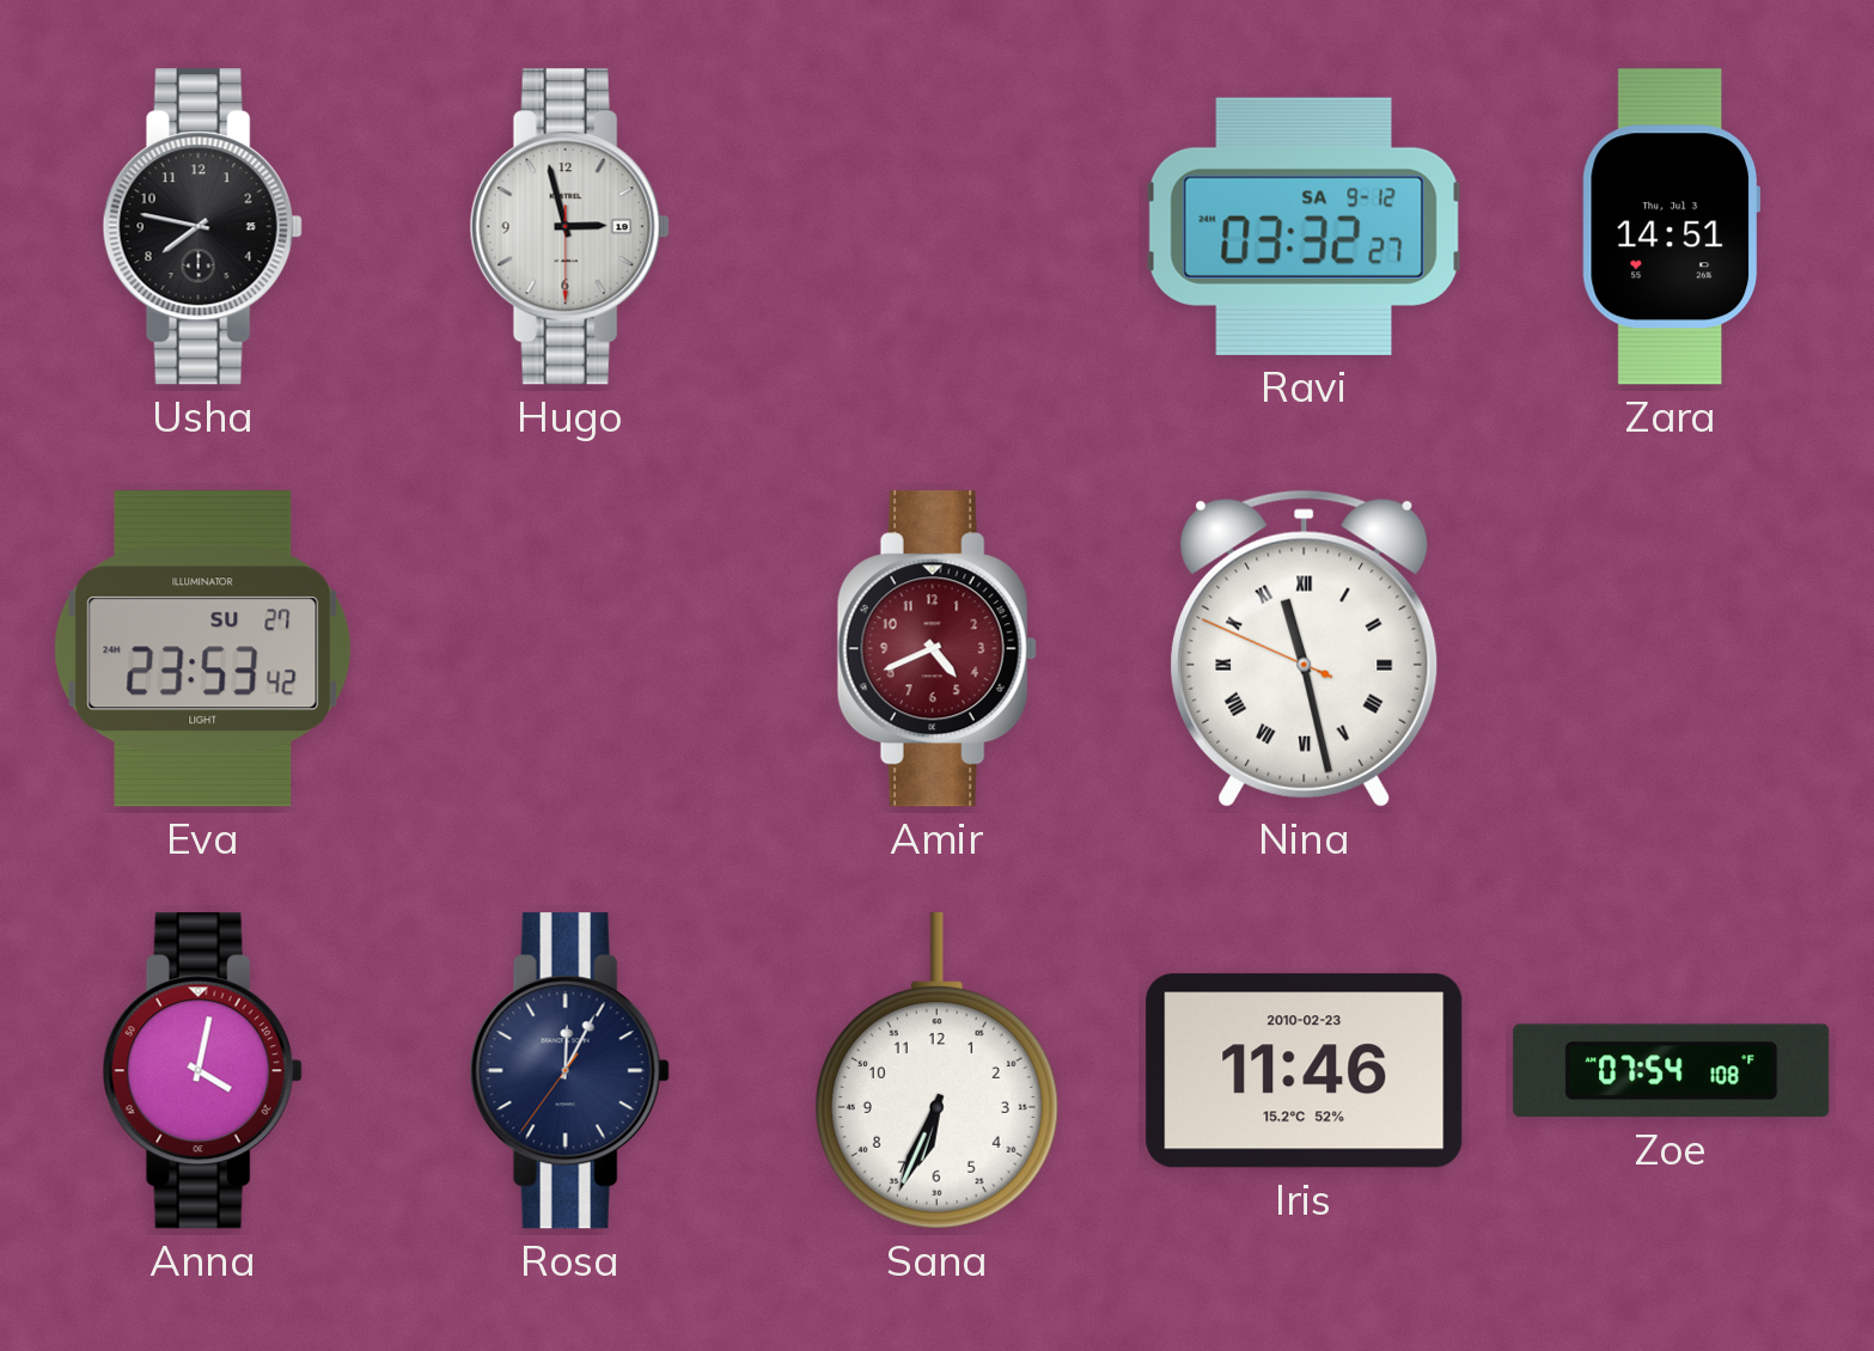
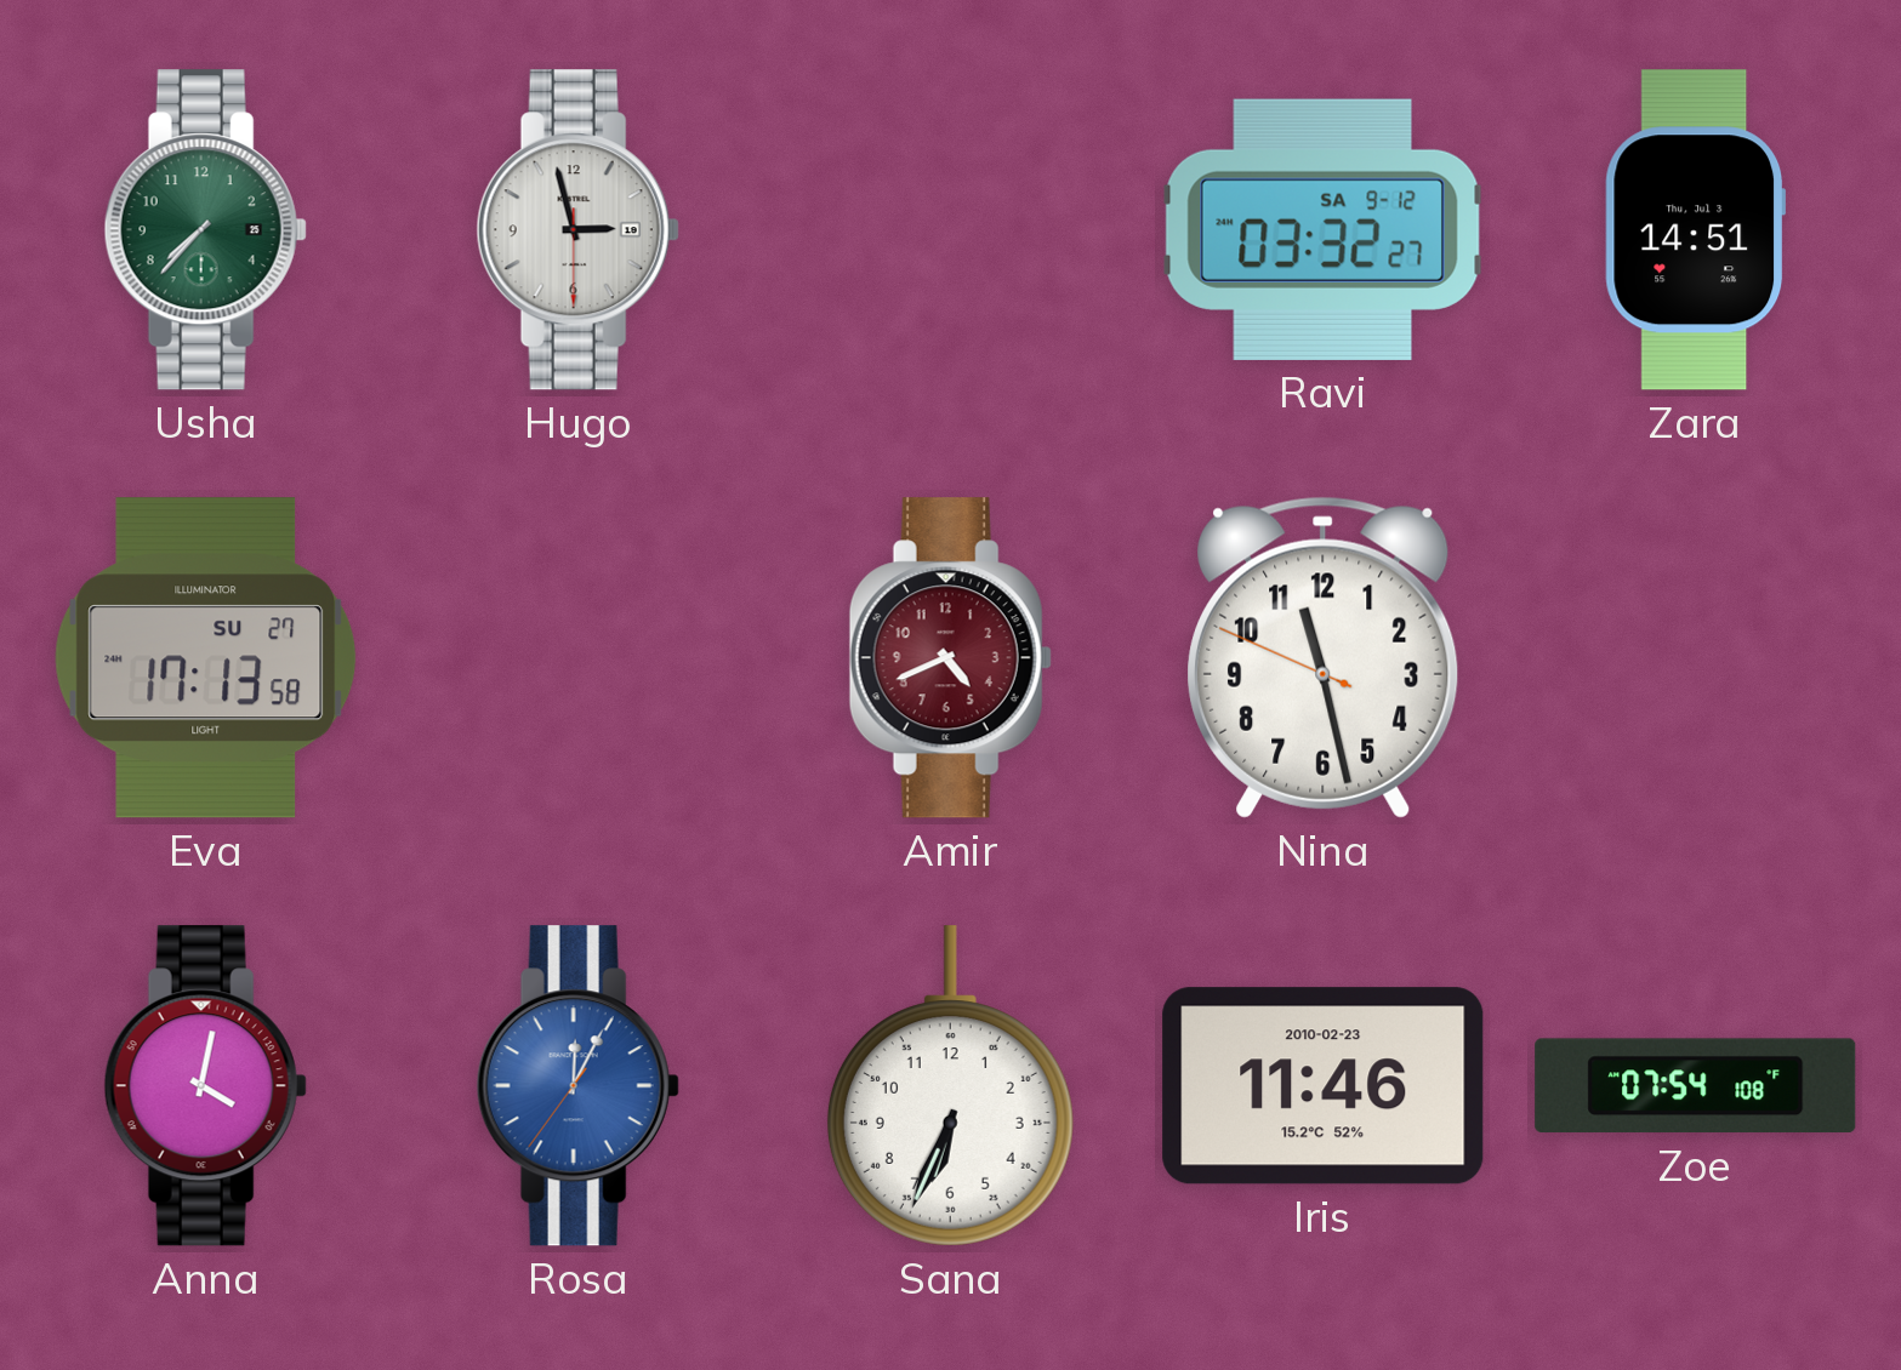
Usha: 7:47 -> 7:37 (205, 230)
Usha dial: black -> green (205, 230)
Eva: 23:53 -> 17:13 (206, 658)
Nina numerals: Roman -> Arabic (1324, 657)
Rosa dial: navy -> blue (577, 1086)
